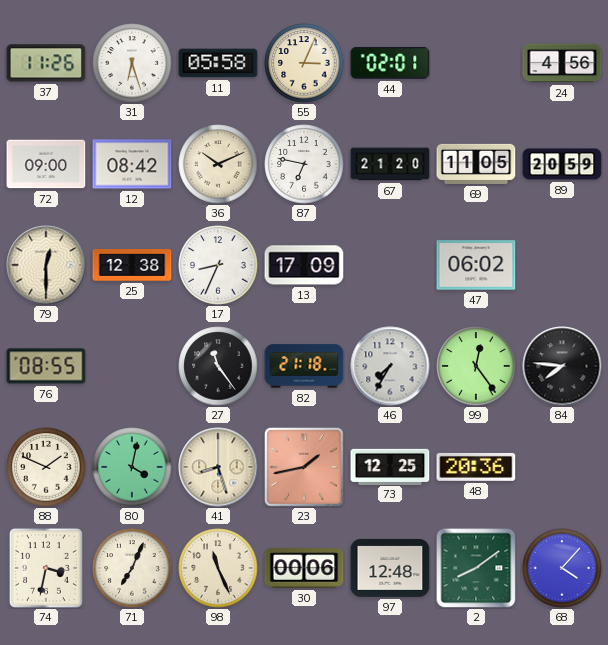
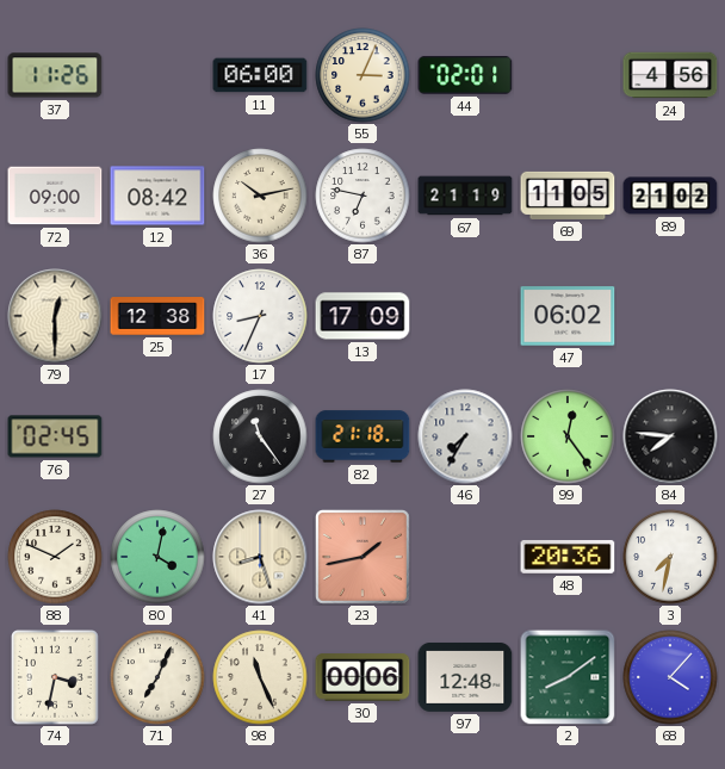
31: 6:27 -> none (132, 63)
11: 05:58 -> 06:00 (260, 75)
36: 10:11 -> 10:13 (260, 196)
67: 21:20 -> 21:19 (465, 196)
89: 20:59 -> 21:02 (670, 196)
76: 08:55 -> 02:45 (55, 436)
73: 12:25 -> none (390, 466)
3: none -> 7:32 (670, 557)
